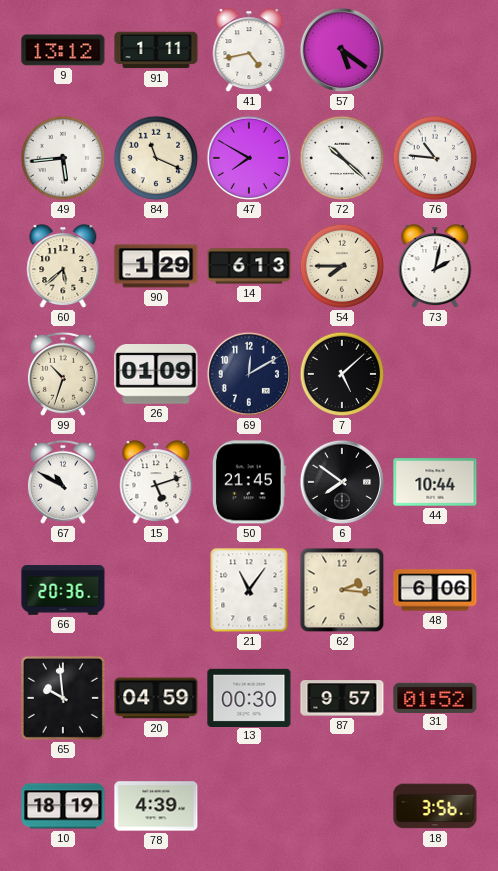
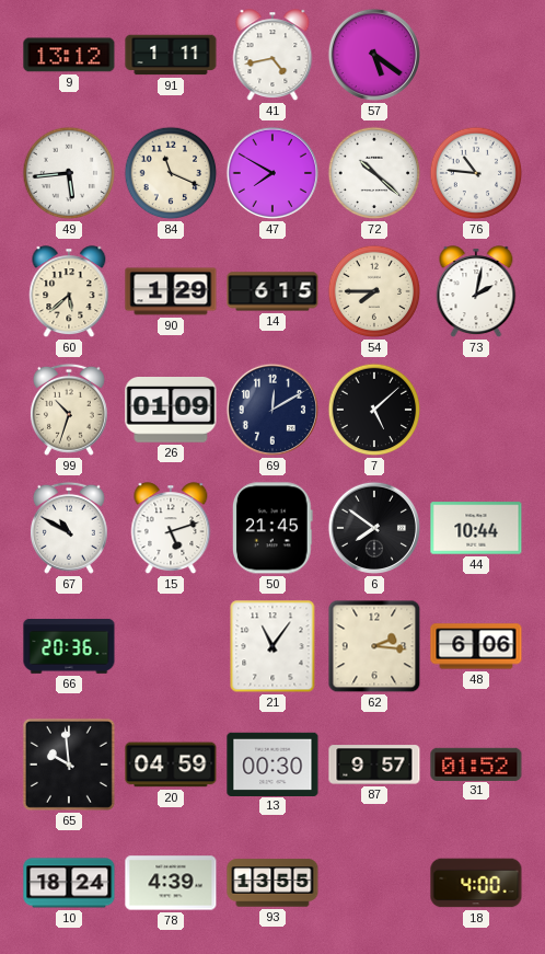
14: 6:13 -> 6:15 (272, 291)
10: 18:19 -> 18:24 (69, 883)
93: none -> 13:55 (272, 883)
18: 3:56 -> 4:00 (476, 883)
